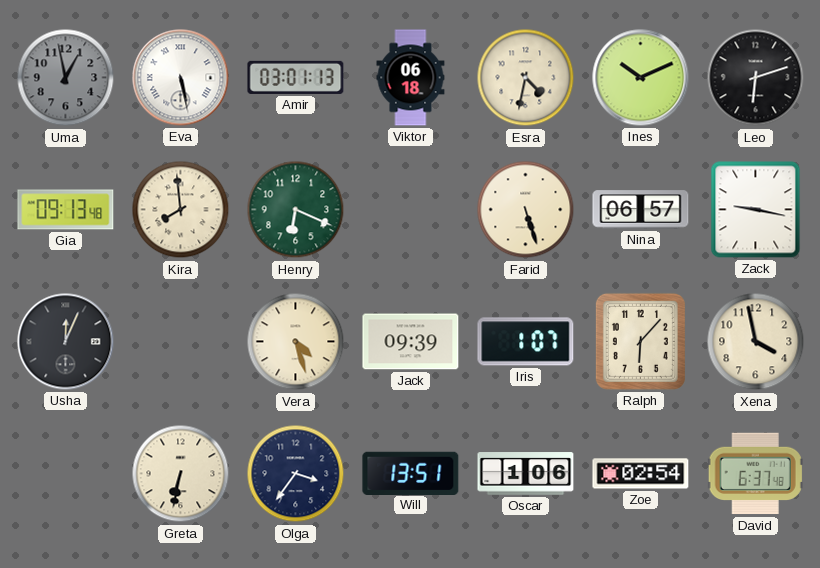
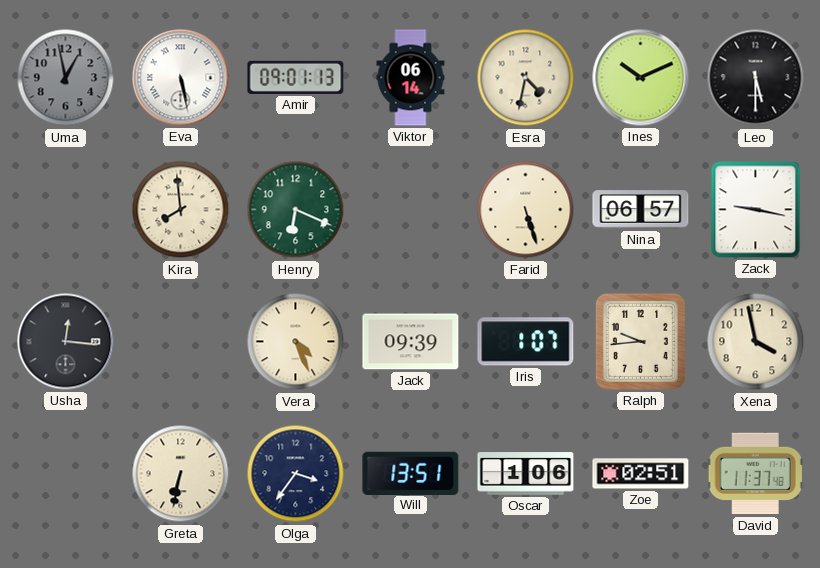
Amir: 03:01 -> 09:01 (296, 77)
Viktor: 06:18 -> 06:14 (411, 78)
Leo: 6:12 -> 5:30 (756, 78)
Gia: 09:13 -> none (66, 210)
Usha: 12:04 -> 12:16 (66, 342)
Vera: 4:27 -> 4:26 (296, 342)
Ralph: 6:07 -> 9:44 (640, 341)
Zoe: 02:54 -> 02:51 (641, 474)
David: 6:37 -> 11:37 (755, 474)
